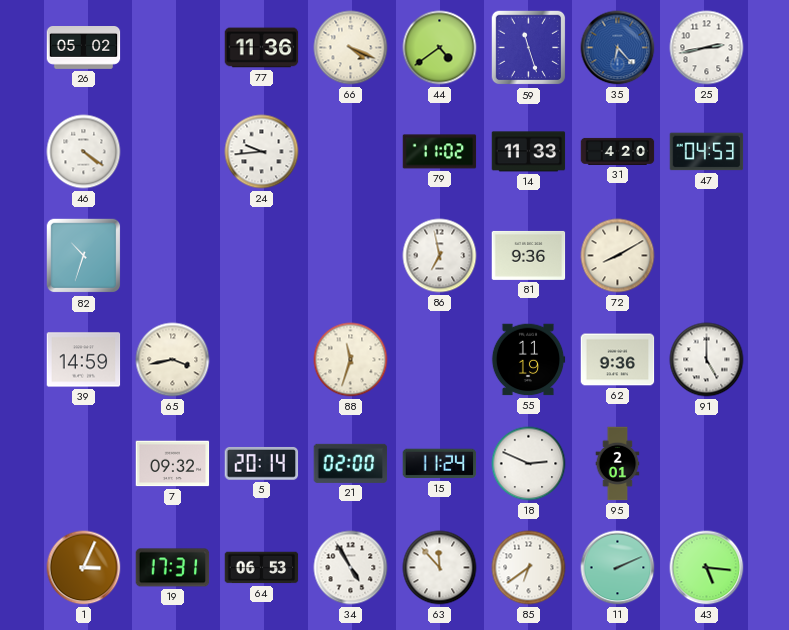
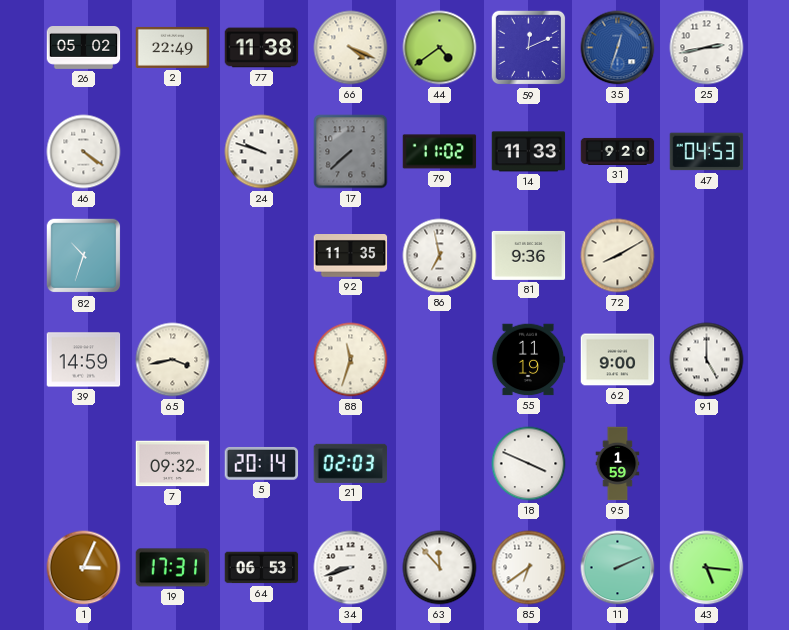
2: none -> 22:49 (173, 47)
77: 11:36 -> 11:38 (262, 48)
59: 11:27 -> 12:11 (529, 48)
35: 6:23 -> 12:33 (618, 48)
24: 9:44 -> 9:48 (262, 152)
17: none -> 7:38 (351, 152)
31: 4:20 -> 9:20 (618, 151)
92: none -> 11:35 (351, 256)
62: 9:36 -> 9:00 (618, 360)
21: 02:00 -> 02:03 (351, 463)
15: 11:24 -> none (440, 464)
18: 2:49 -> 3:49 (529, 464)
95: 2:01 -> 1:59 (618, 464)
34: 4:55 -> 8:42 (351, 568)
